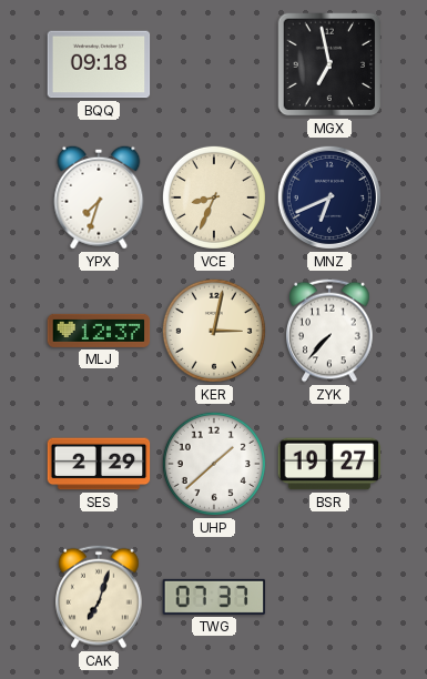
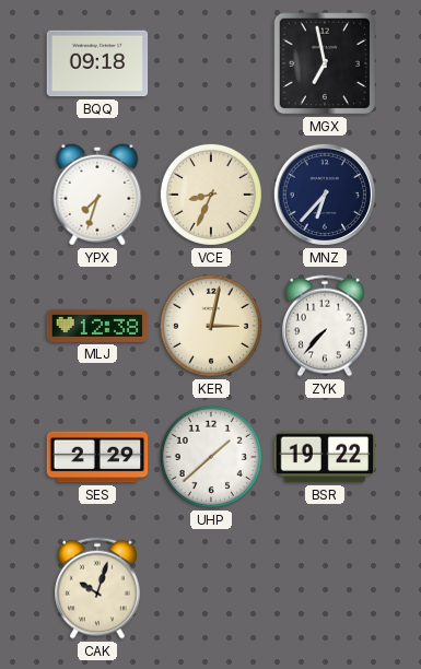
MNZ: 6:41 -> 6:37 (325, 195)
MLJ: 12:37 -> 12:38 (97, 326)
BSR: 19:27 -> 19:22 (325, 457)
CAK: 7:03 -> 10:03 (97, 588)
TWG: 07:37 -> none (214, 597)
